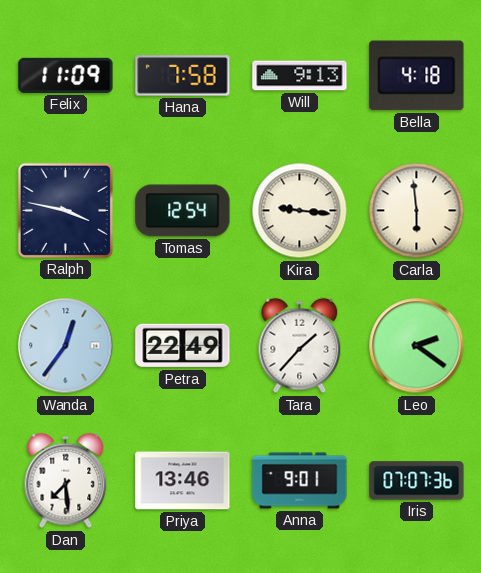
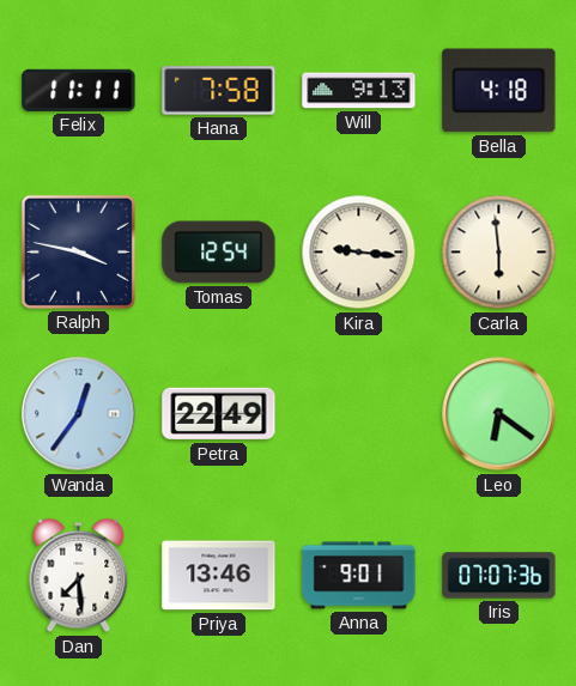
Felix: 11:09 -> 11:11 (79, 90)
Tara: 1:37 -> none (300, 346)
Leo: 2:21 -> 6:21 (499, 414)
